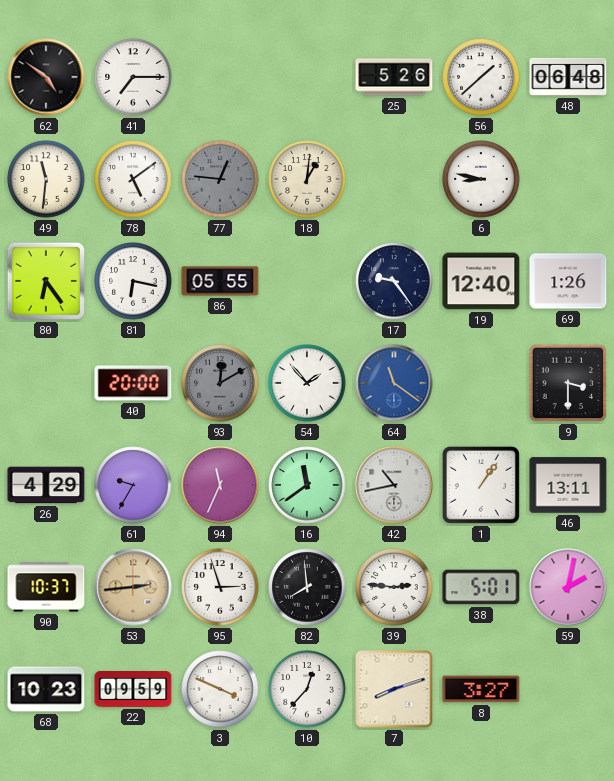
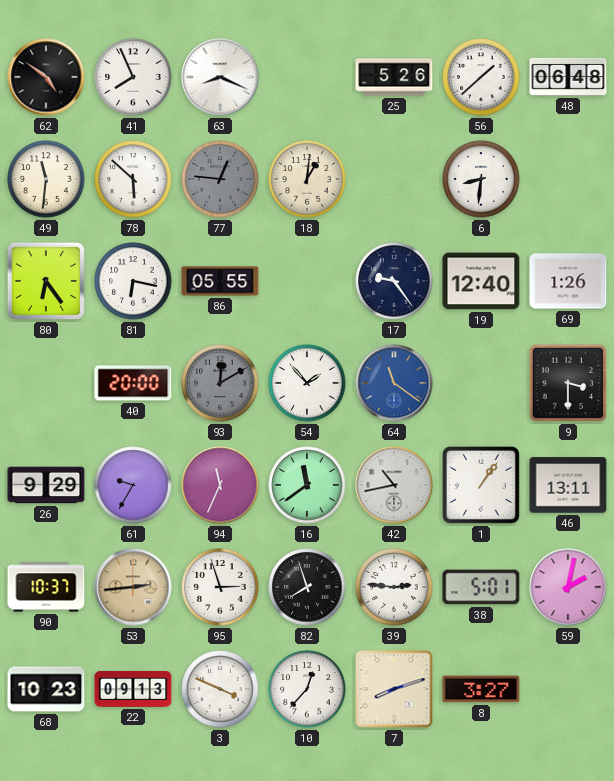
41: 7:15 -> 7:56 (133, 77)
63: none -> 8:19 (220, 77)
78: 5:09 -> 5:52 (133, 179)
6: 8:47 -> 8:31 (481, 179)
26: 4:29 -> 9:29 (46, 485)
82: 7:59 -> 7:57 (307, 587)
22: 09:59 -> 09:13 (133, 689)
